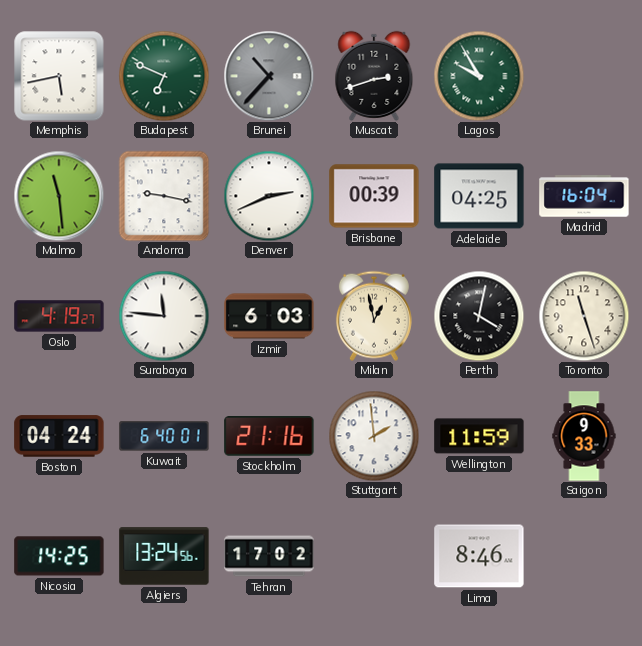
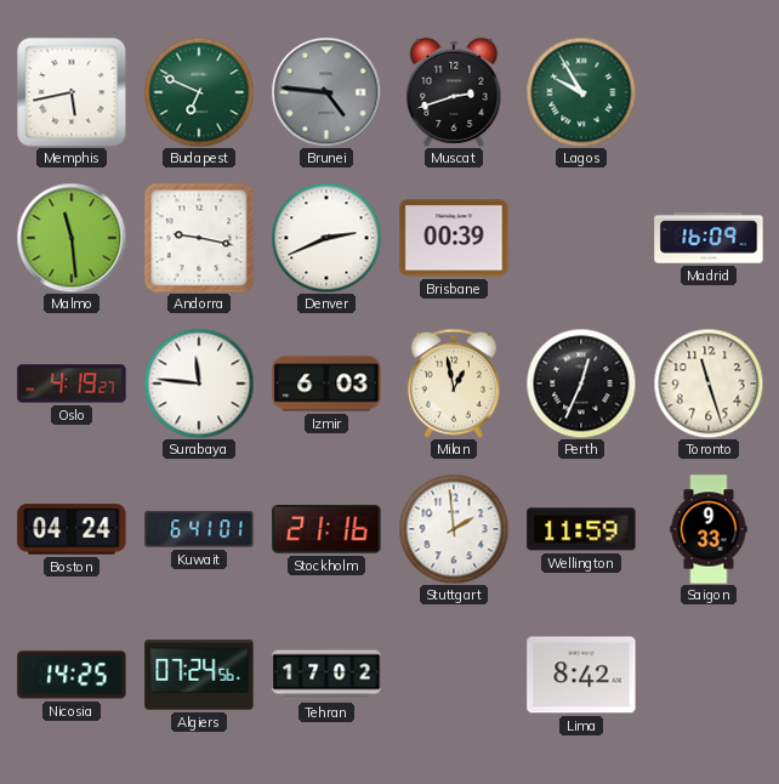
Brunei: 10:37 -> 4:46 (326, 92)
Adelaide: 04:25 -> none (479, 196)
Madrid: 16:04 -> 16:09 (709, 238)
Perth: 4:02 -> 12:34 (581, 384)
Kuwait: 6:40 -> 6:41 (199, 529)
Algiers: 13:24 -> 07:24 (199, 675)
Lima: 8:46 -> 8:42 (581, 675)
